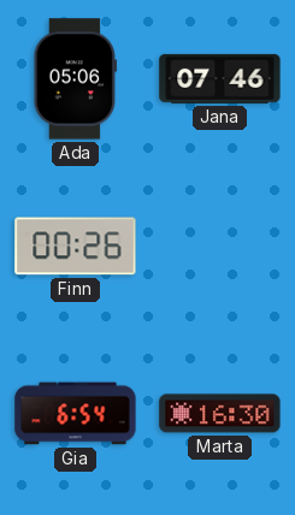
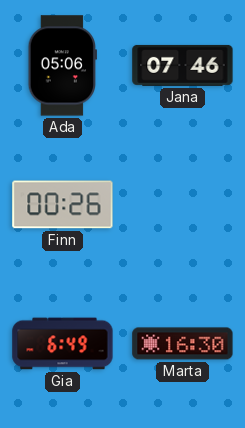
Gia: 6:54 -> 6:49 (63, 344)
